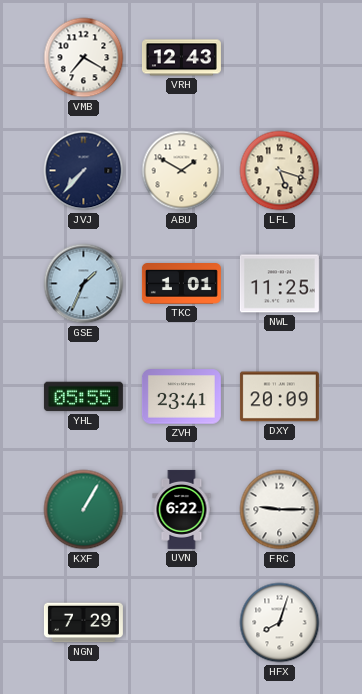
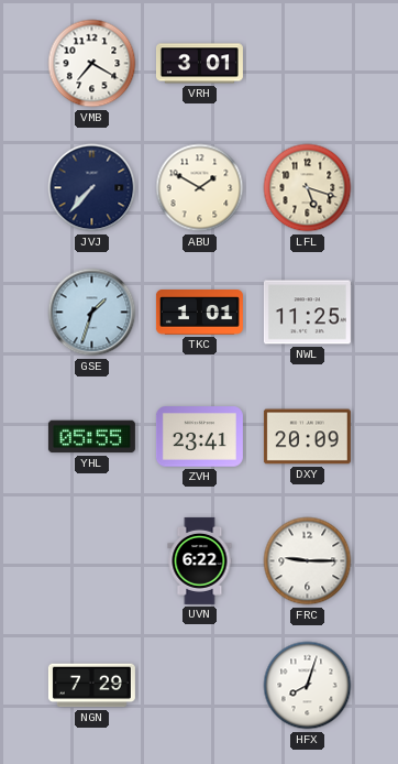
VRH: 12:43 -> 3:01 (199, 64)
GSE: 1:34 -> 1:33 (92, 313)
KXF: 1:05 -> none (84, 510)
